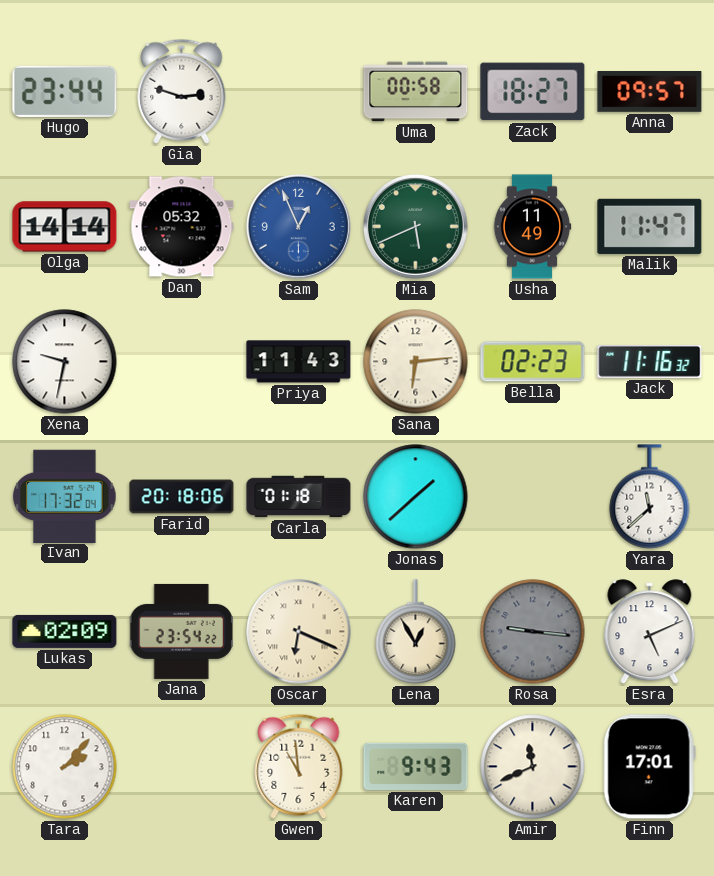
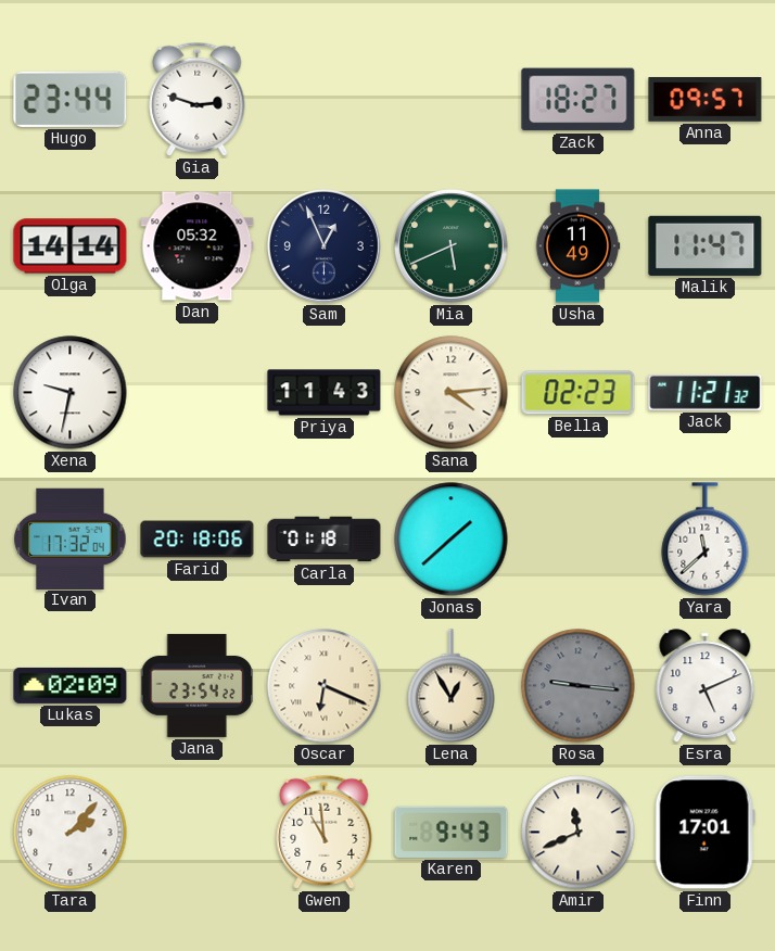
Uma: 00:58 -> none (416, 92)
Sam dial: blue -> navy (325, 246)
Sana: 6:14 -> 4:14 (452, 393)
Jack: 11:16 -> 11:21 (706, 392)
